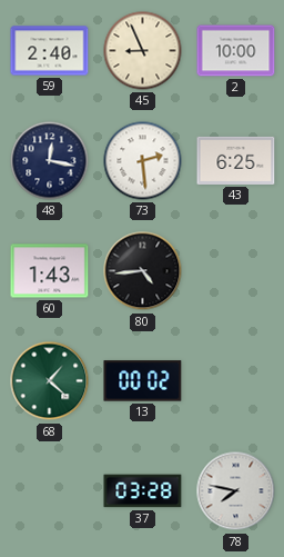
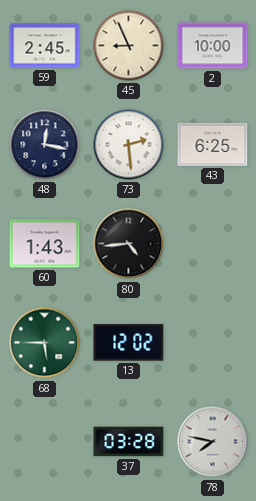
59: 2:40 -> 2:45 (45, 46)
68: 1:22 -> 5:45 (45, 343)
13: 00:02 -> 12:02 (129, 343)
